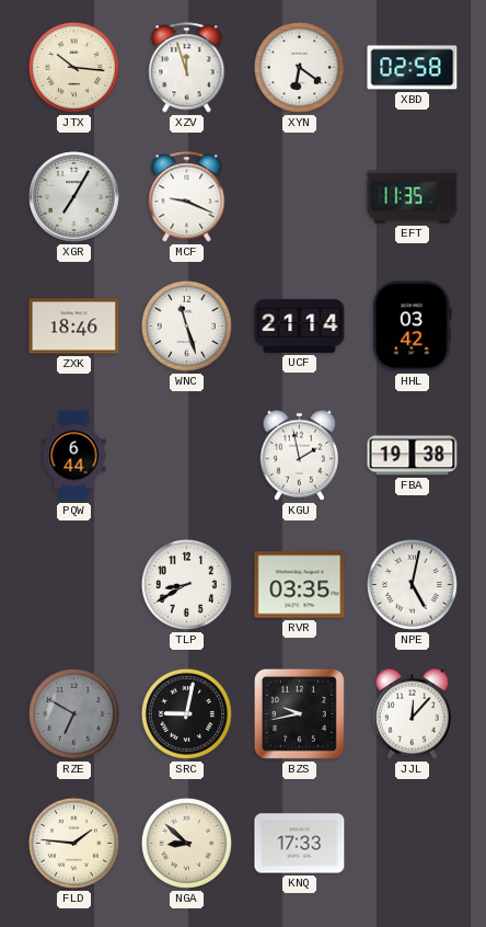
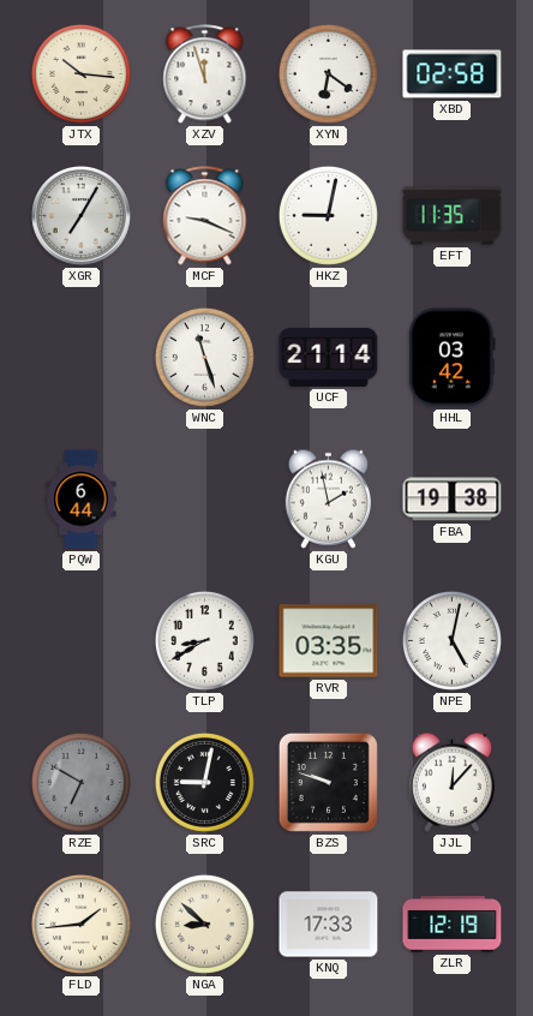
HKZ: none -> 9:02 (328, 215)
ZXK: 18:46 -> none (74, 327)
BZS: 9:43 -> 9:48 (328, 782)
FLD: 1:46 -> 1:44 (80, 924)
ZLR: none -> 12:19 (453, 925)
